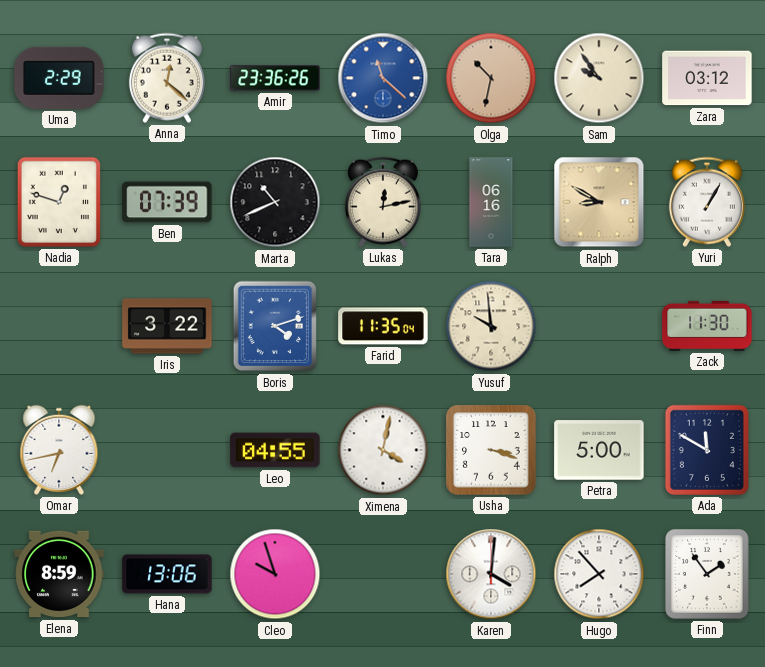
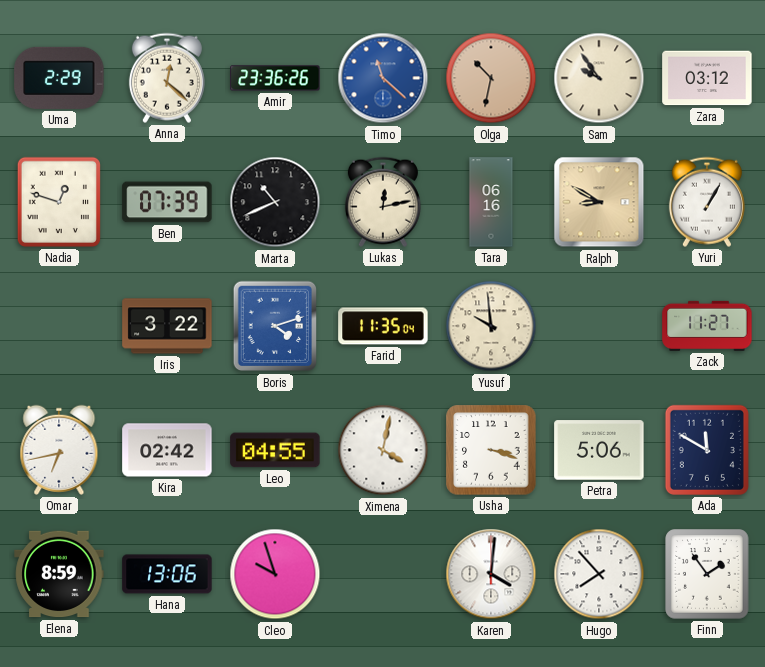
Zack: 11:30 -> 11:27 (707, 326)
Kira: none -> 02:42 (167, 450)
Petra: 5:00 -> 5:06 (599, 450)
